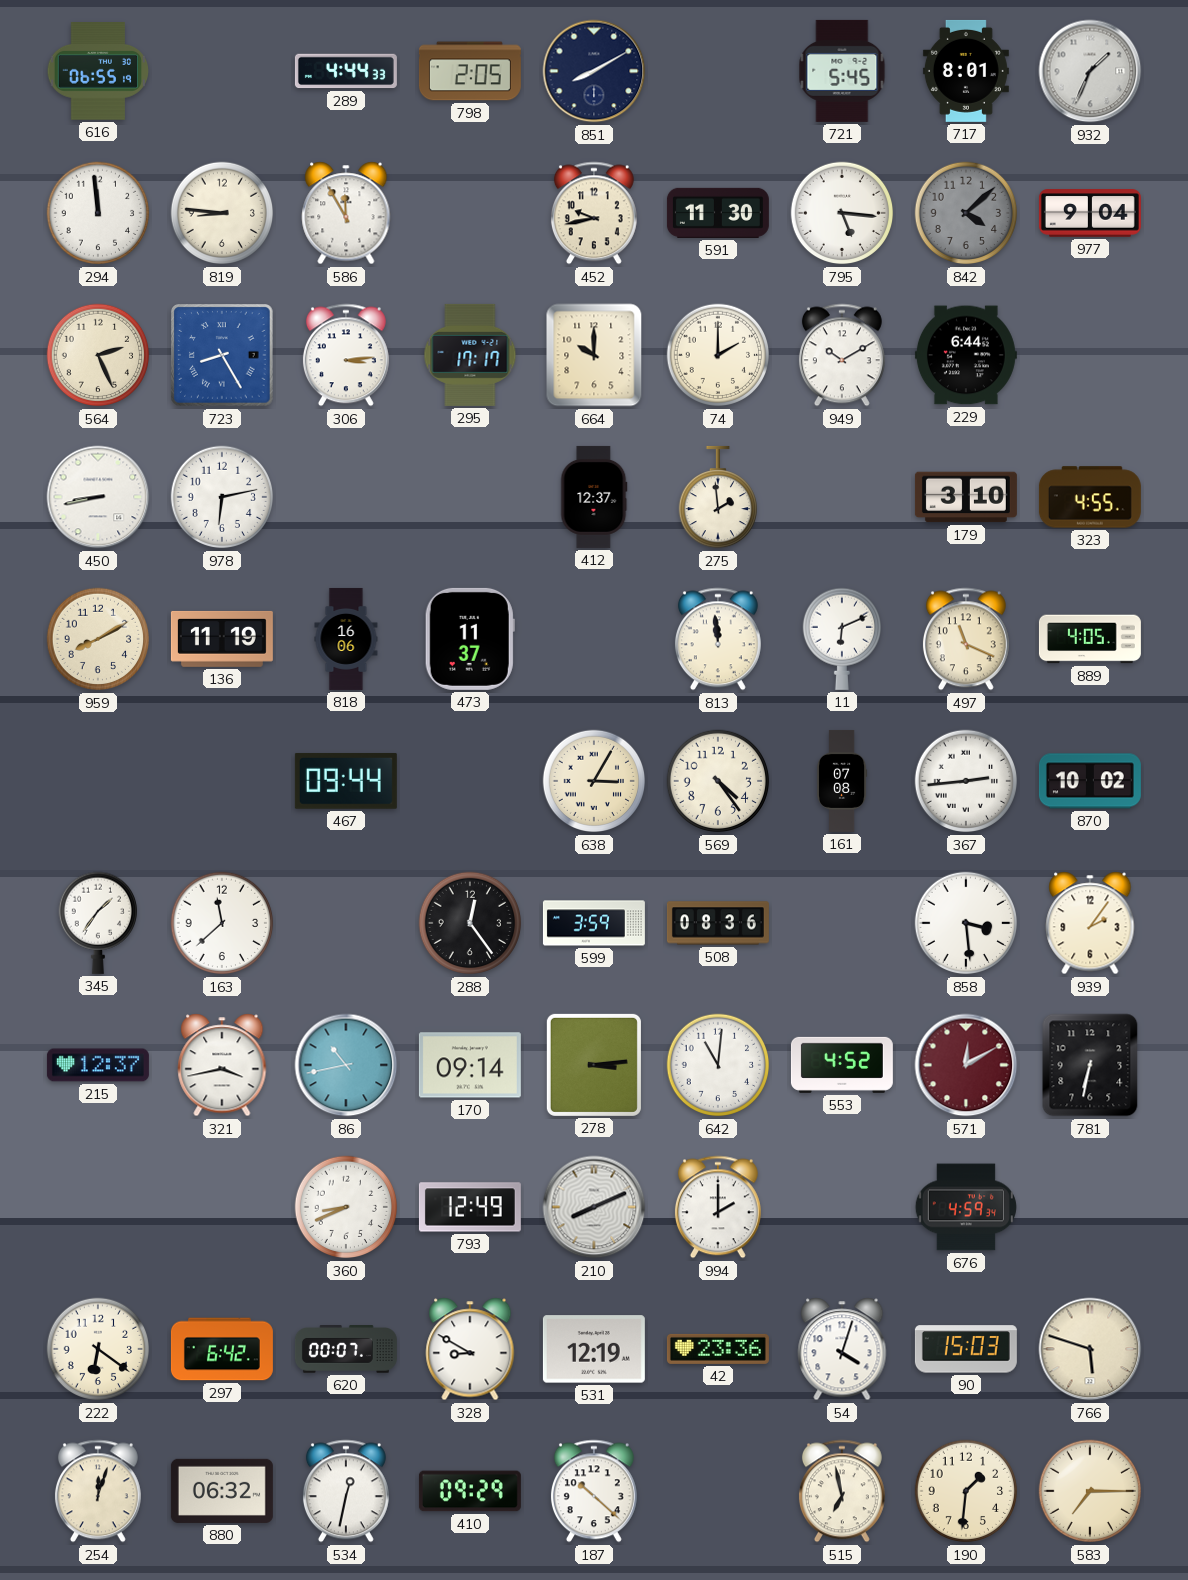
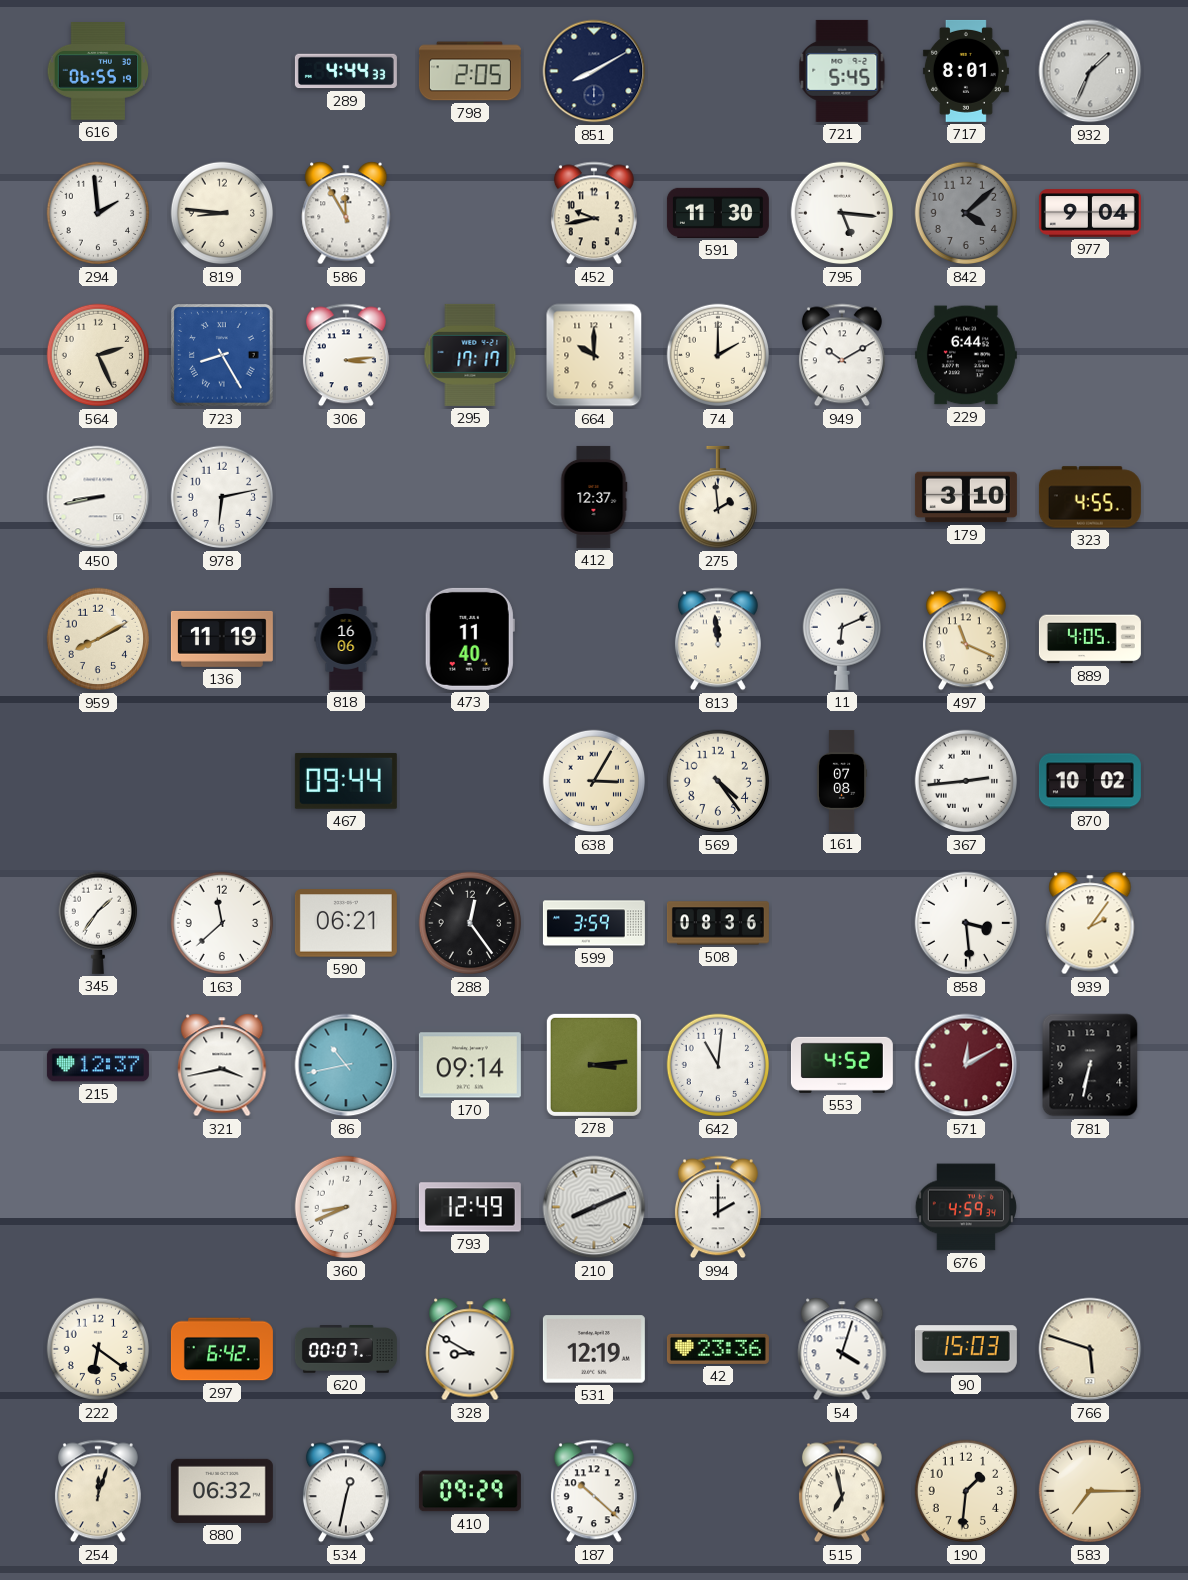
294: 11:59 -> 1:59 (98, 213)
473: 11:37 -> 11:40 (470, 639)
590: none -> 06:21 (346, 923)
